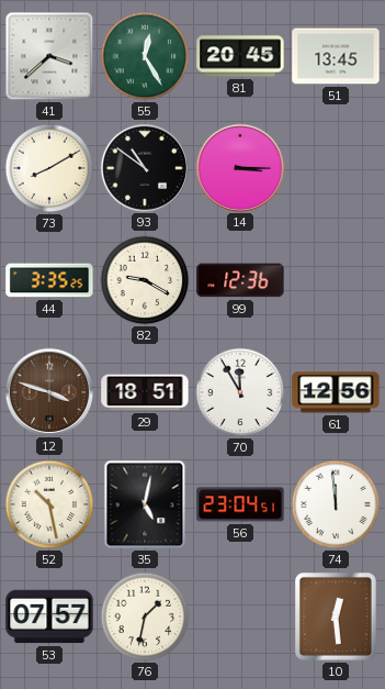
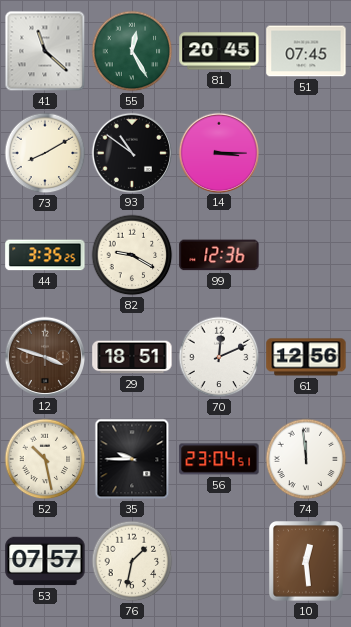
41: 3:38 -> 11:22 (45, 51)
51: 13:45 -> 07:45 (306, 51)
70: 11:55 -> 12:11 (219, 357)
35: 5:02 -> 9:45 (132, 459)
